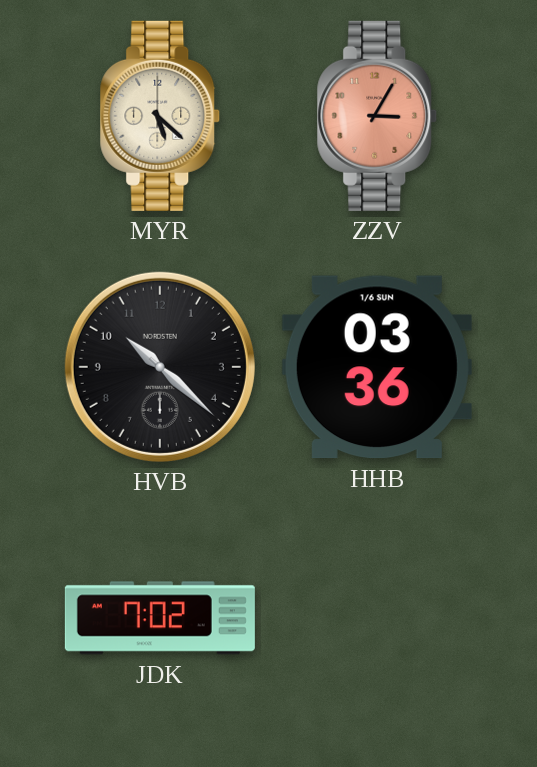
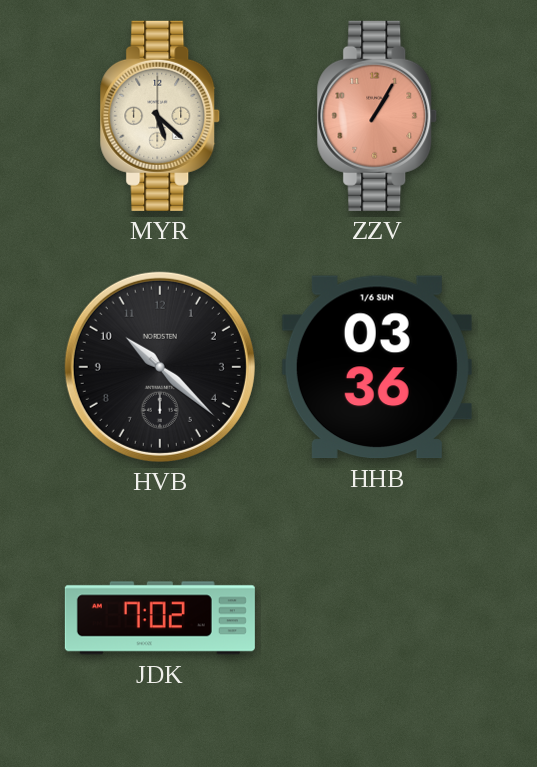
ZZV: 3:05 -> 1:05 (377, 116)
